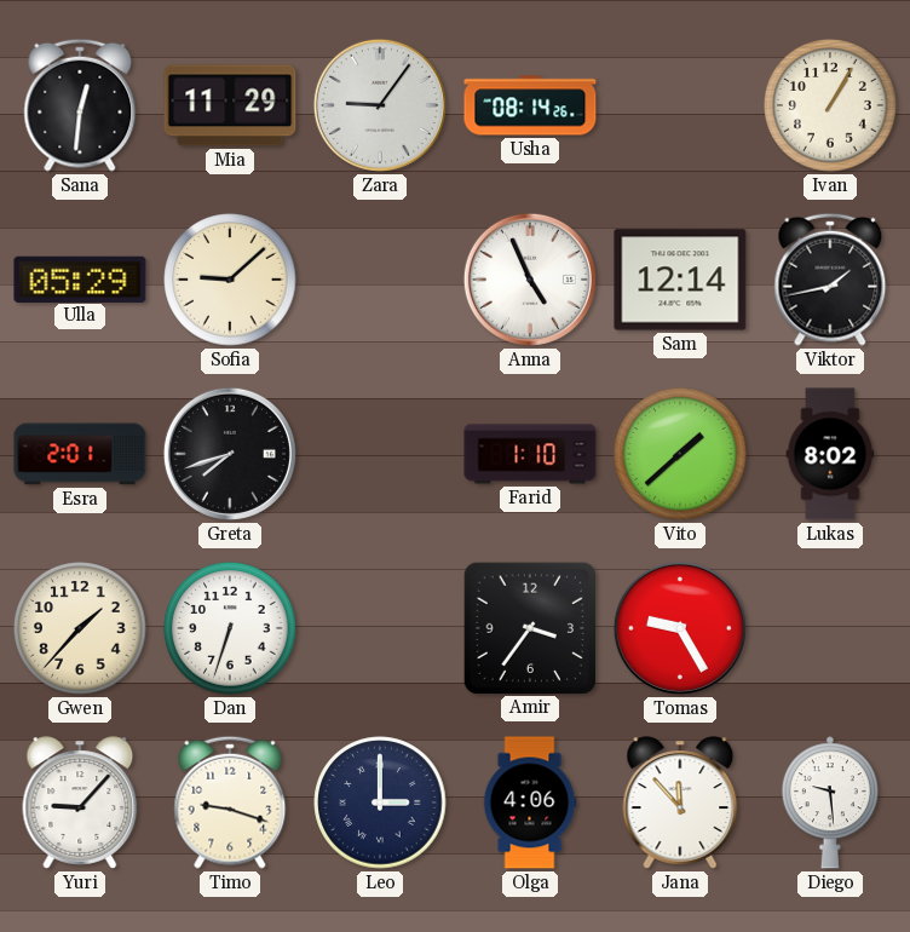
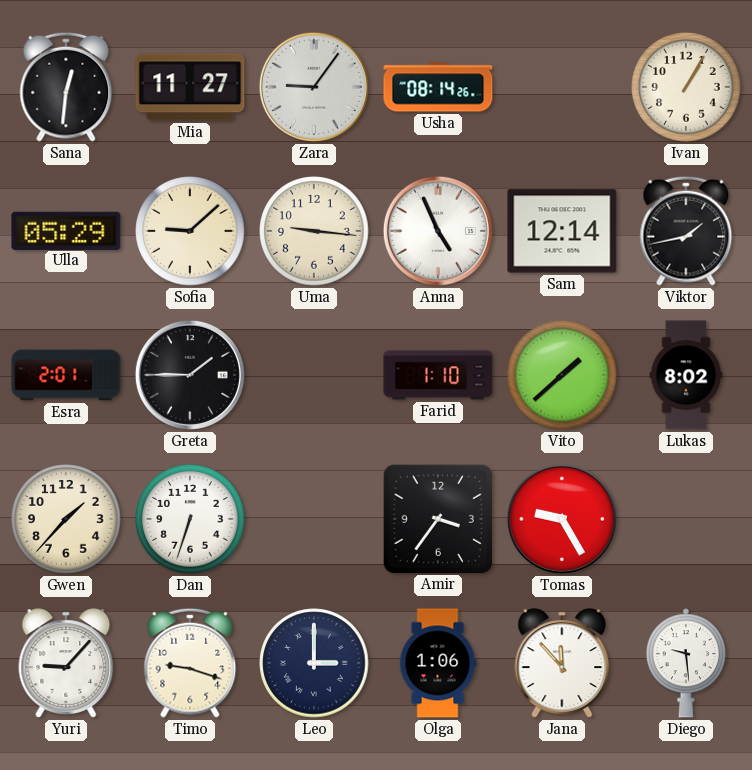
Mia: 11:29 -> 11:27 (190, 87)
Uma: none -> 9:16 (314, 231)
Greta: 7:42 -> 1:45 (190, 375)
Olga: 4:06 -> 1:06 (438, 663)
